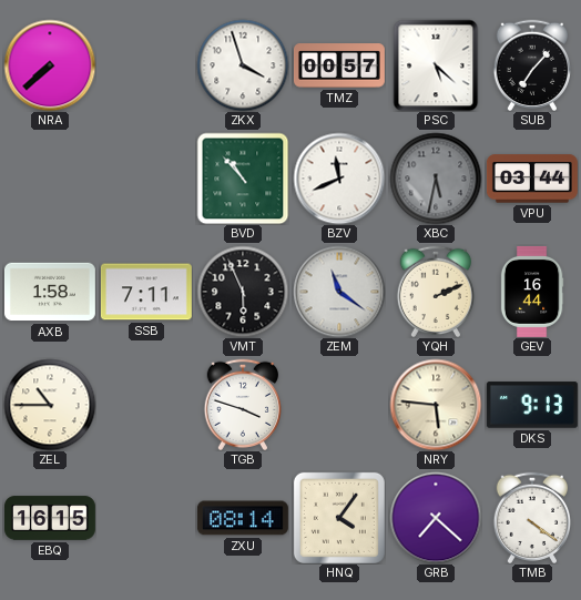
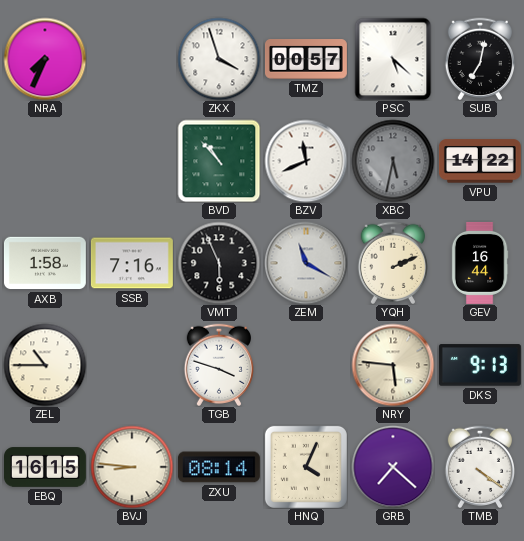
NRA: 7:38 -> 7:34 (45, 59)
SUB: 7:07 -> 7:02 (479, 58)
VPU: 03:44 -> 14:22 (480, 161)
SSB: 7:11 -> 7:16 (132, 263)
ZEM: 11:21 -> 11:20 (306, 263)
BVJ: none -> 8:46 (132, 467)
HNQ: 4:06 -> 4:04 (306, 467)
